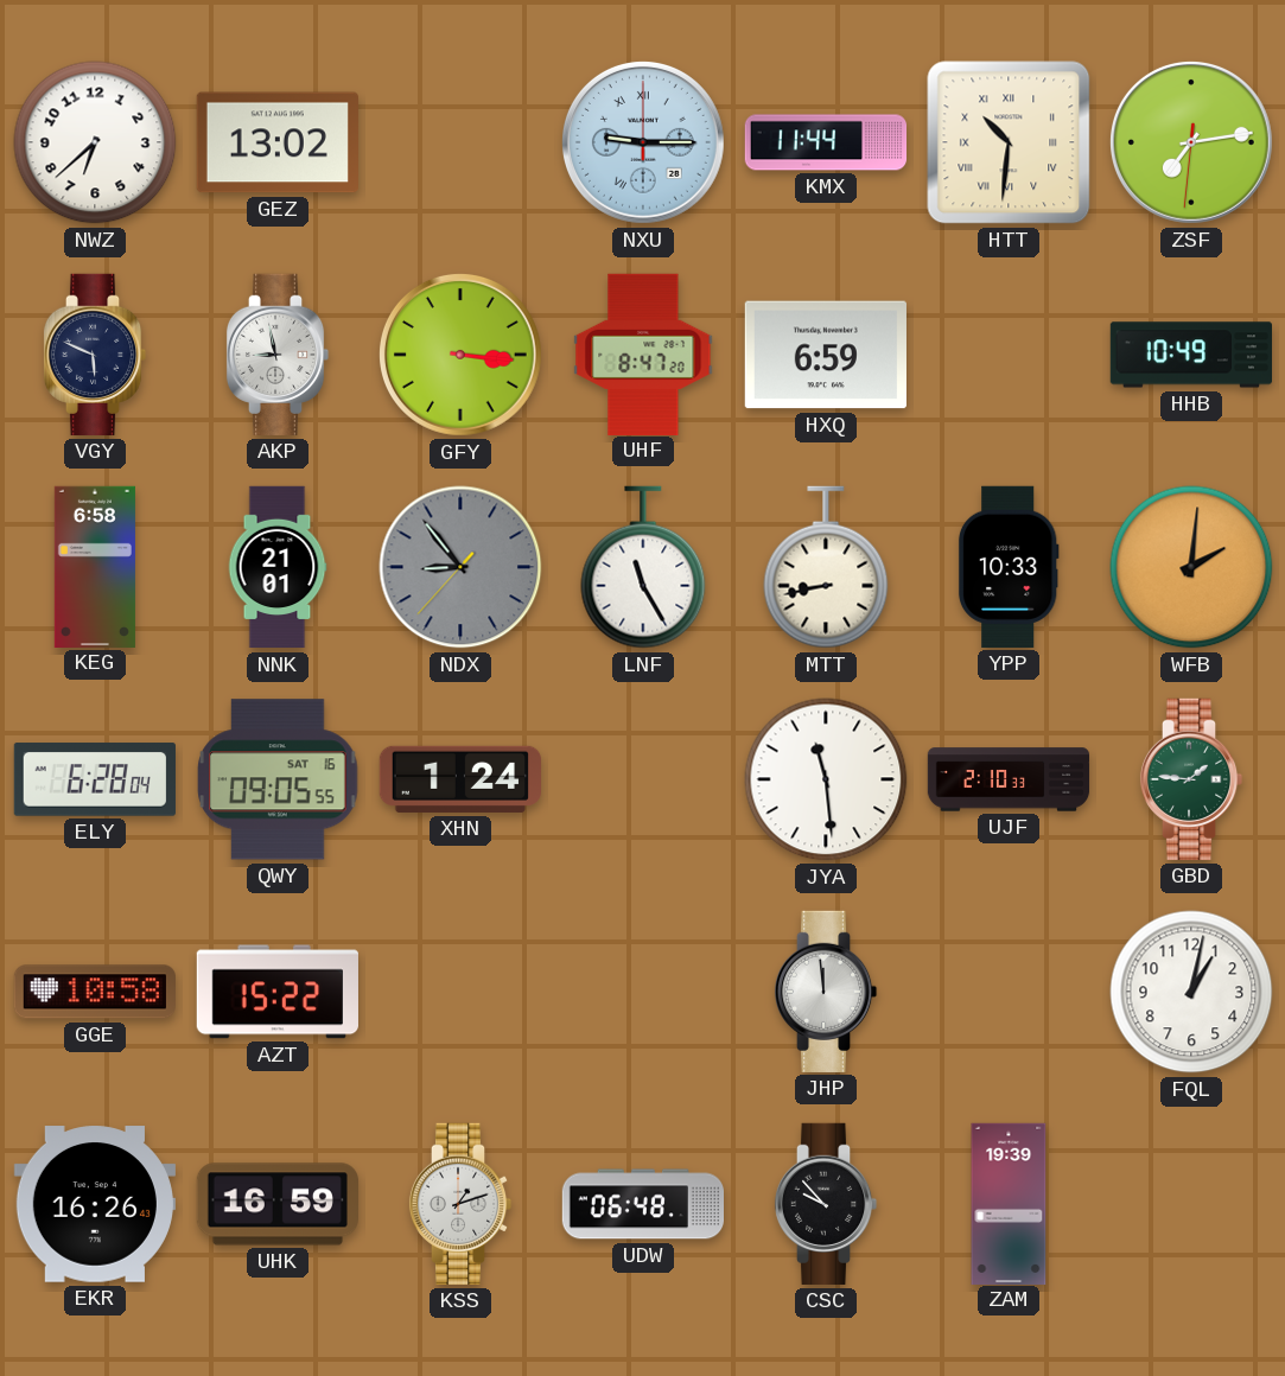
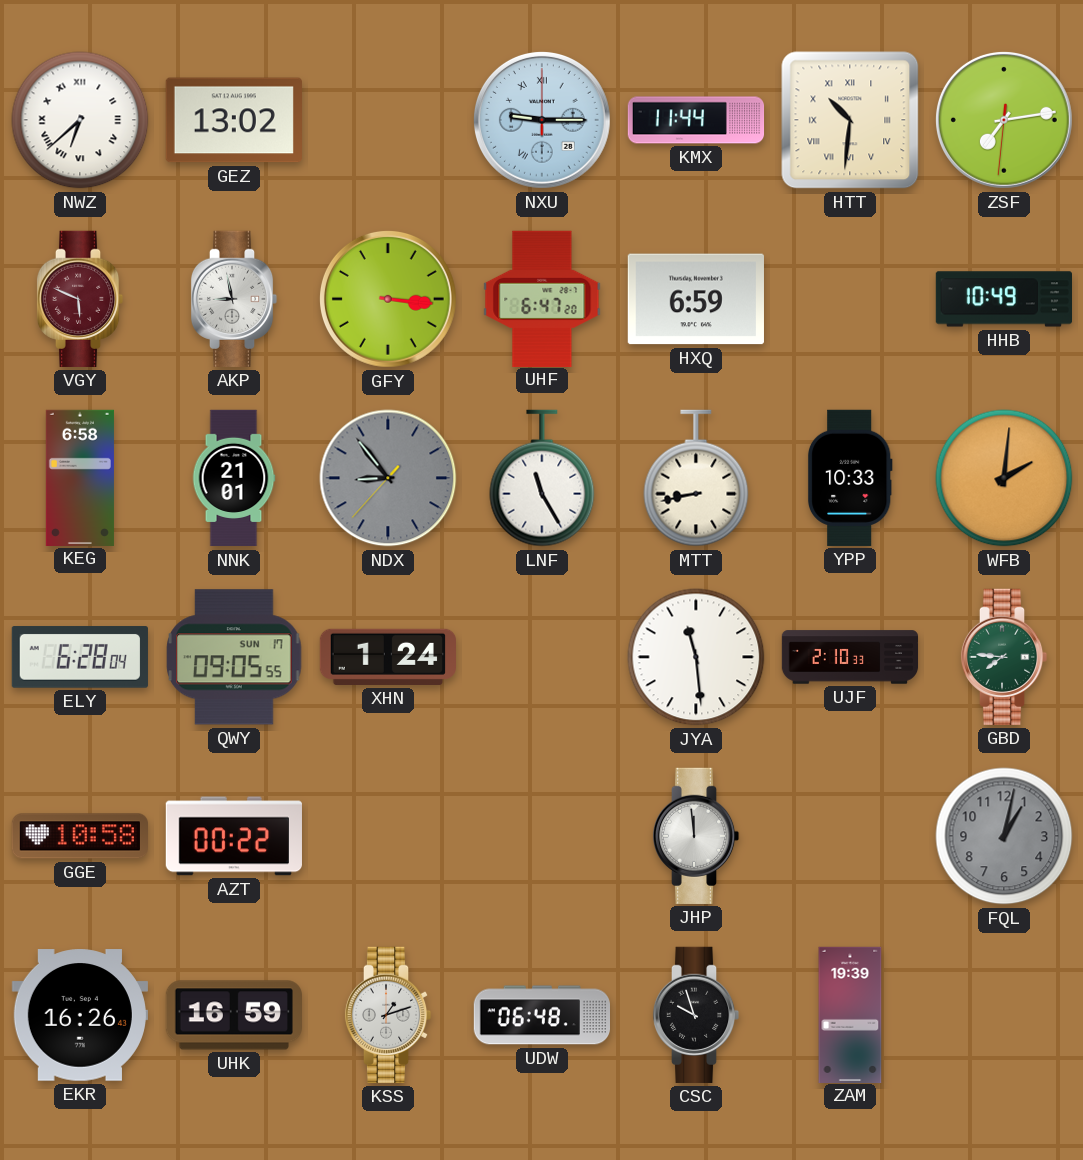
NWZ numerals: Arabic -> Roman (80, 120)
VGY dial: navy -> burgundy (80, 299)
UHF: 8:47 -> 6:47 (542, 298)
QWY date: SAT 16 -> SUN 17 (234, 657)
GBD: 1:46 -> 7:46 (1004, 657)
AZT: 15:22 -> 00:22 (234, 836)
FQL dial: white -> grey (1004, 836)
CSC: 9:53 -> 9:57 (696, 1015)
